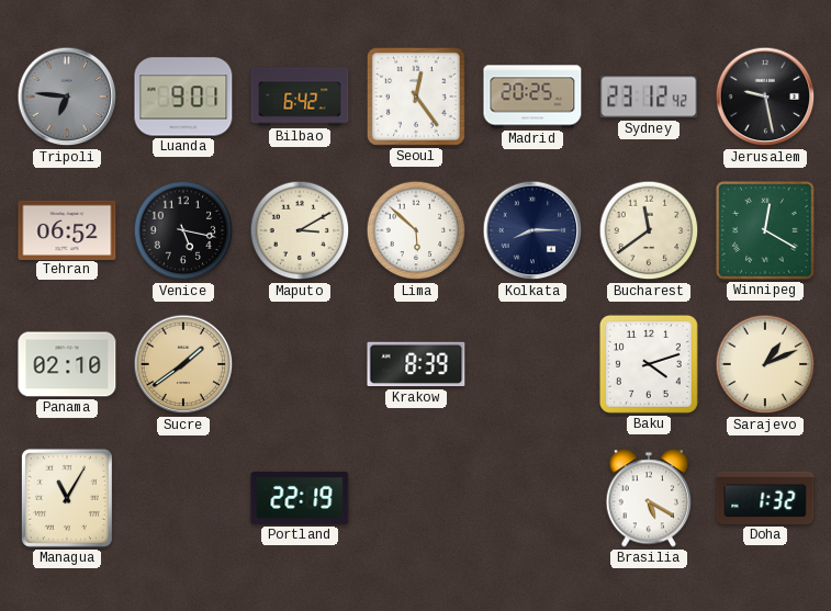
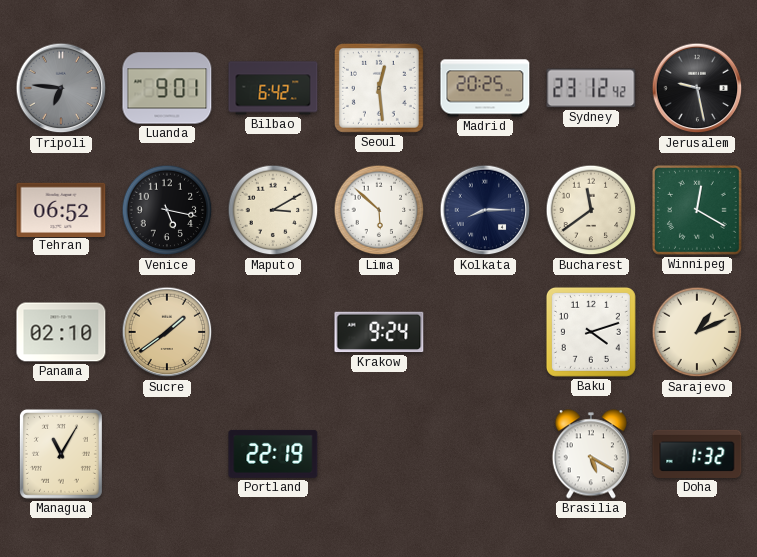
Seoul: 12:24 -> 12:29 (379, 88)
Krakow: 8:39 -> 9:24 (379, 332)
